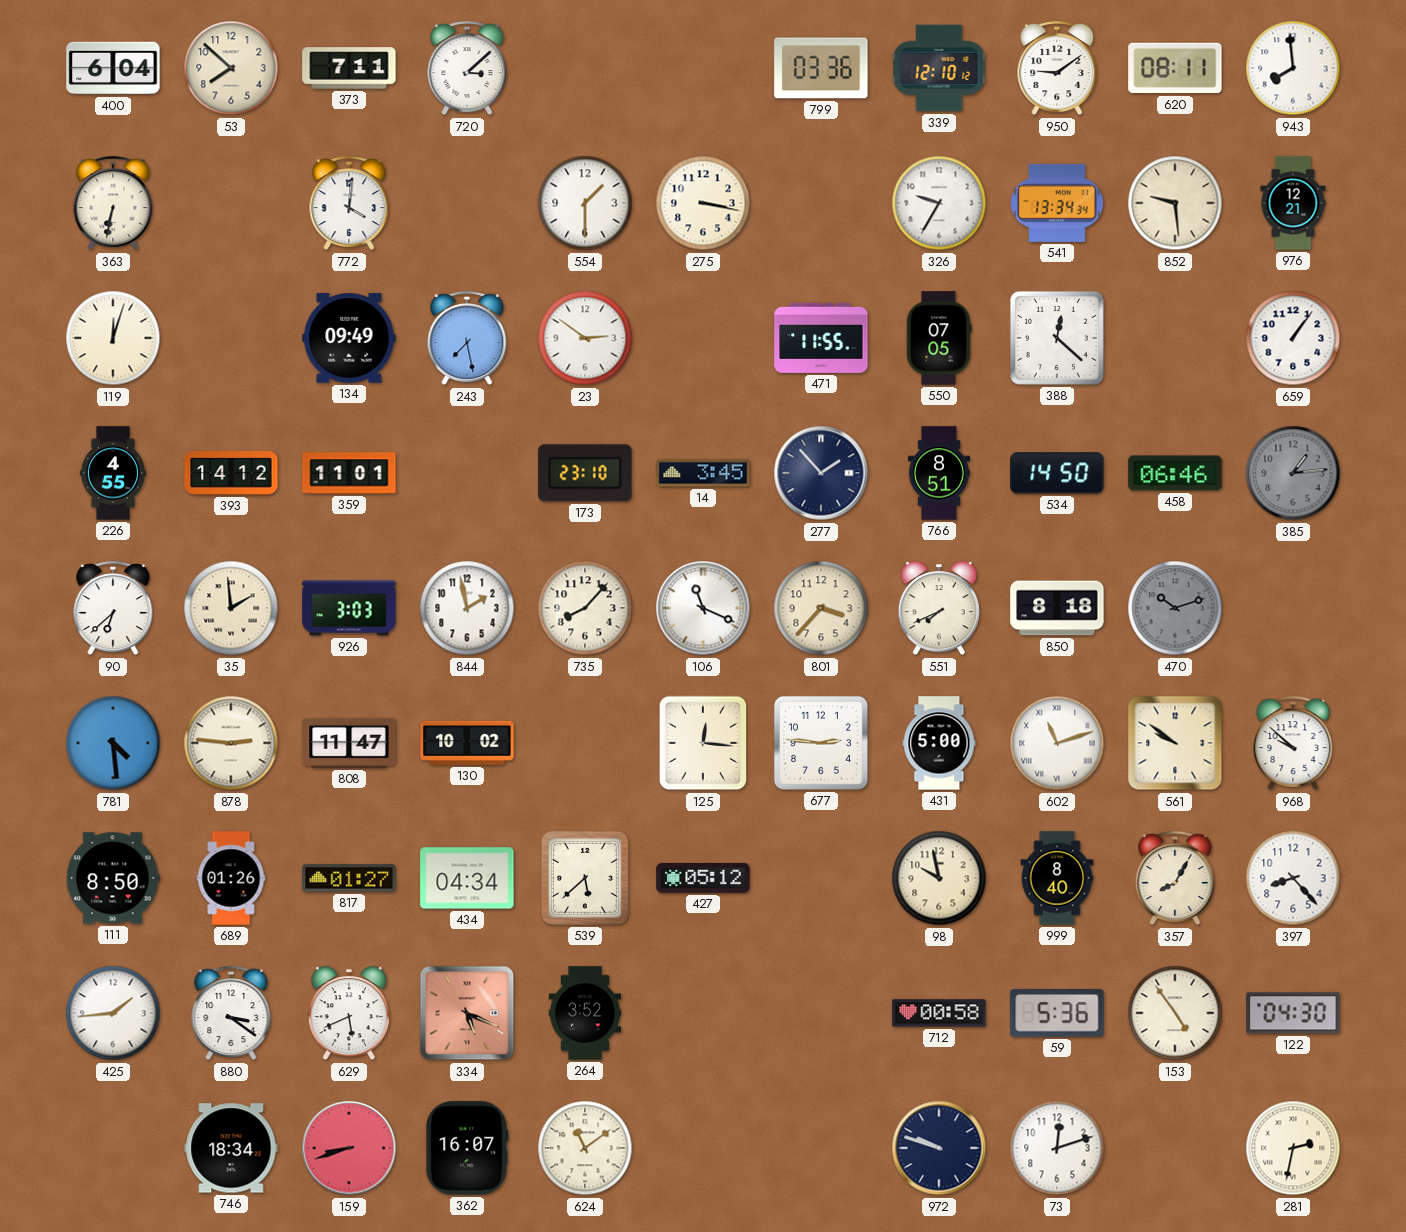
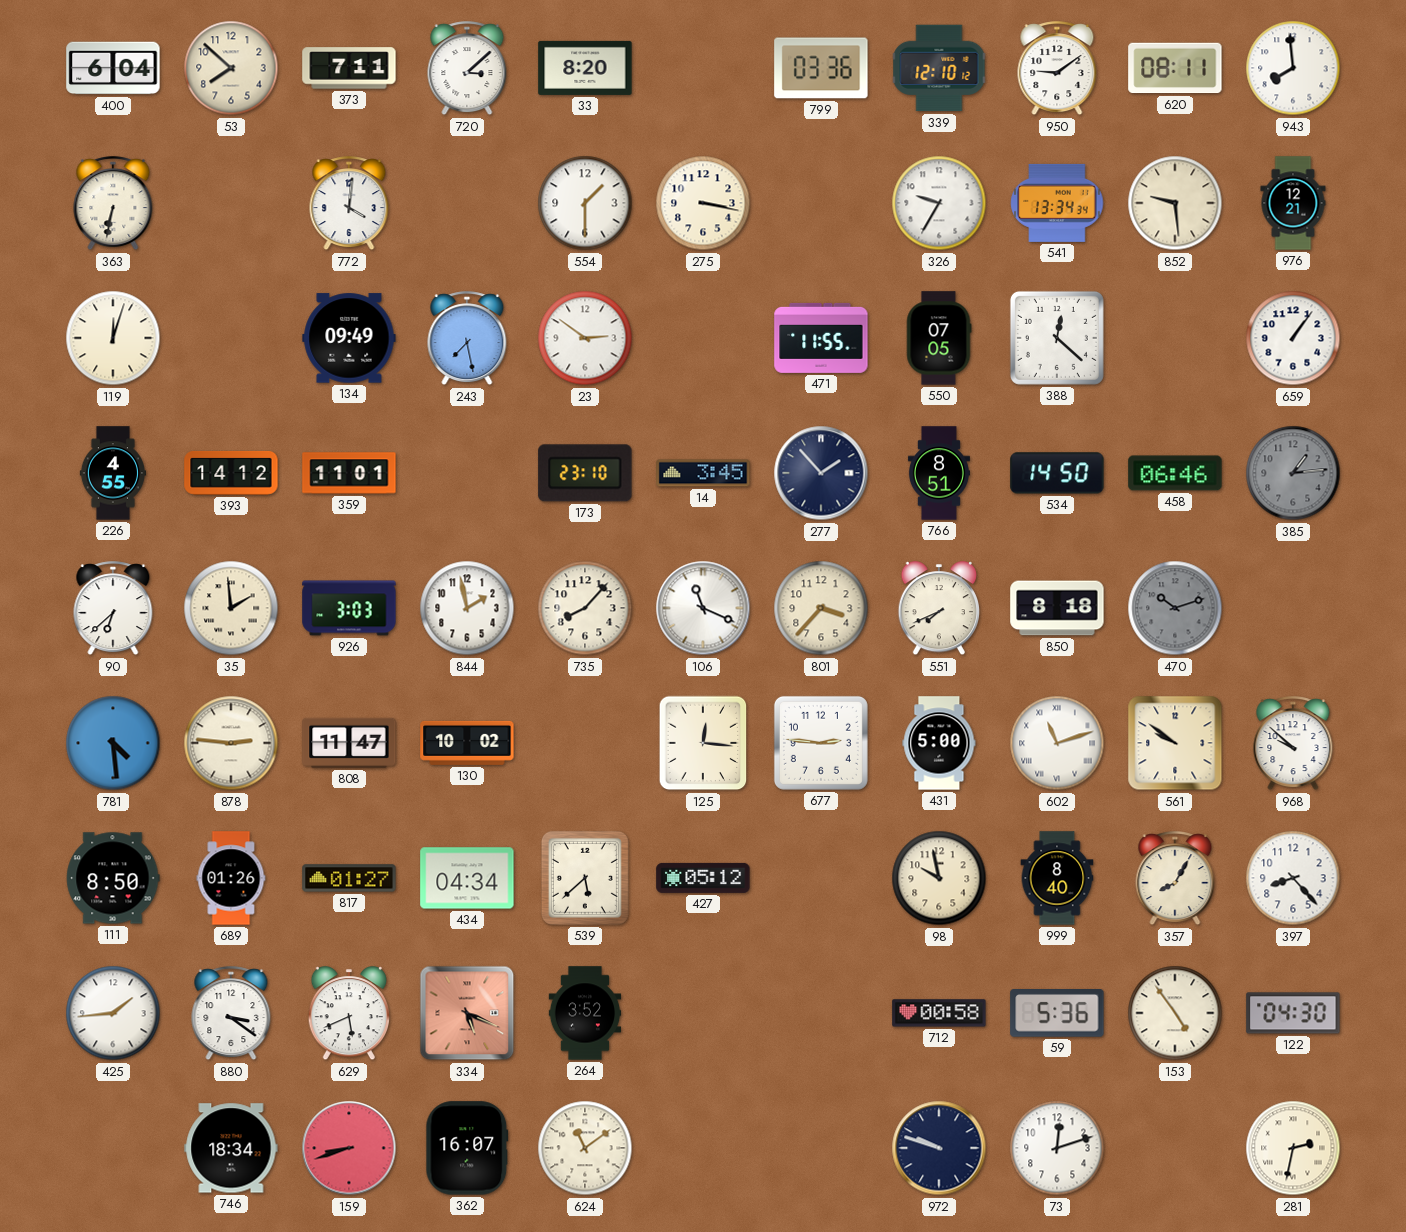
33: none -> 8:20 (585, 68)
